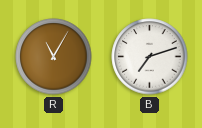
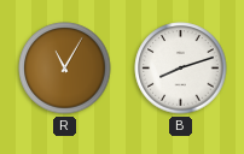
B: 7:12 -> 8:12 (181, 69)
